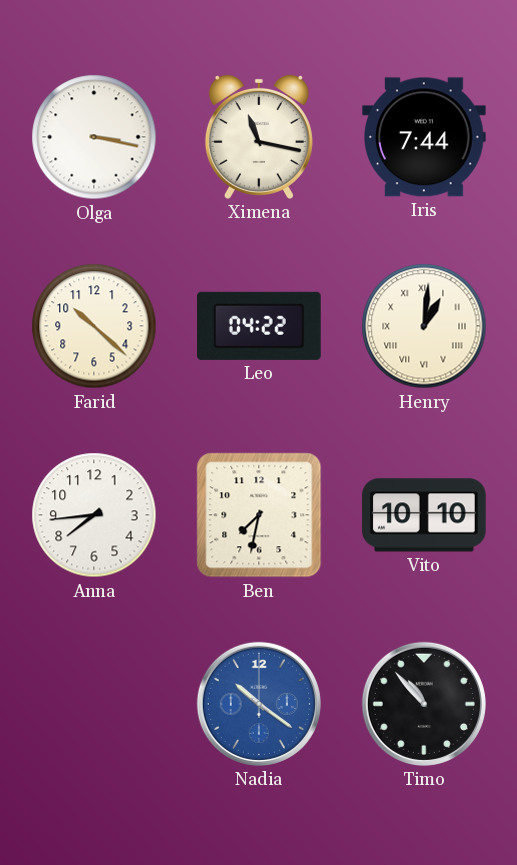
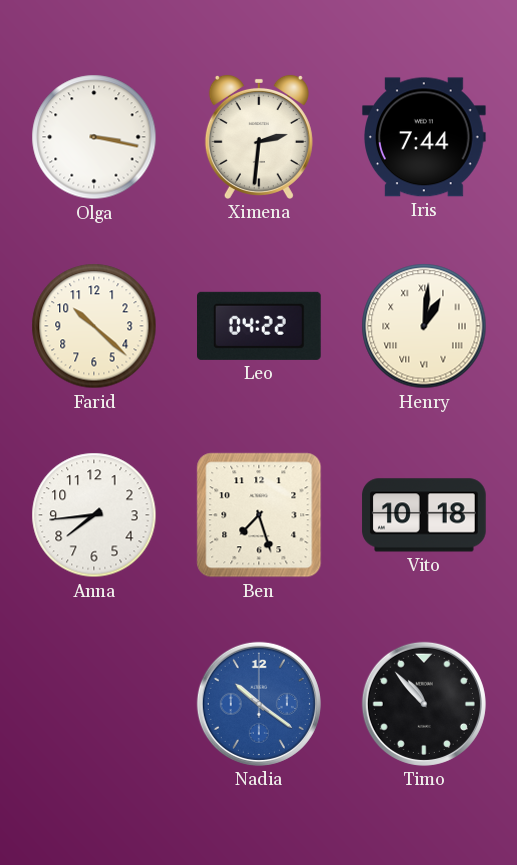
Ximena: 11:17 -> 2:31 (259, 137)
Ben: 7:32 -> 7:27 (259, 515)
Vito: 10:10 -> 10:18 (424, 515)
